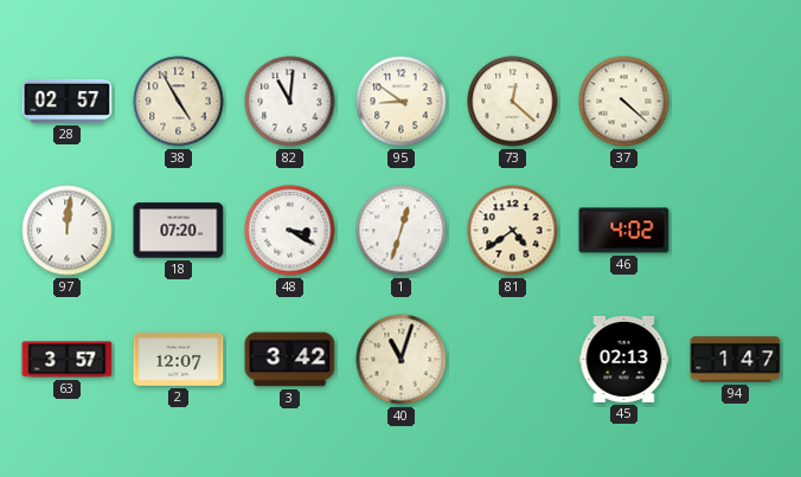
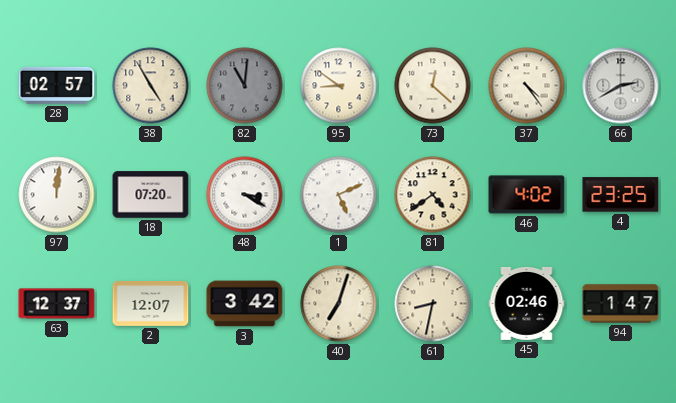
82 dial: white -> grey (245, 86)
37: 4:22 -> 4:24 (527, 86)
66: none -> 2:40 (621, 86)
1: 12:33 -> 5:11 (339, 195)
4: none -> 23:25 (621, 195)
63: 3:57 -> 12:37 (57, 304)
40: 11:03 -> 7:03 (339, 304)
61: none -> 8:32 (433, 304)
45: 02:13 -> 02:46 (527, 303)
